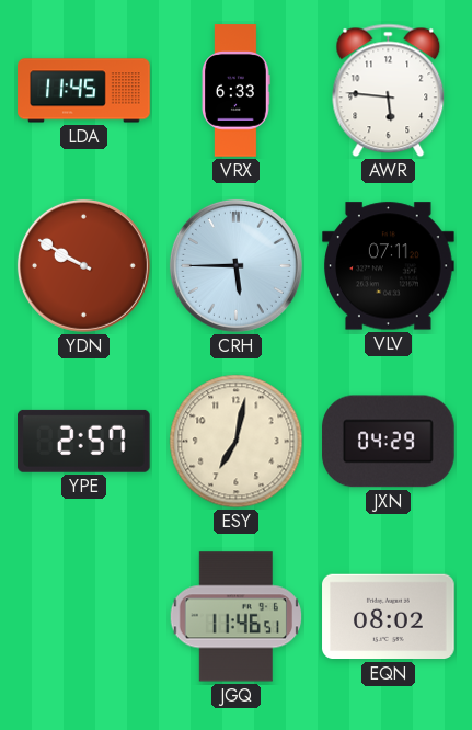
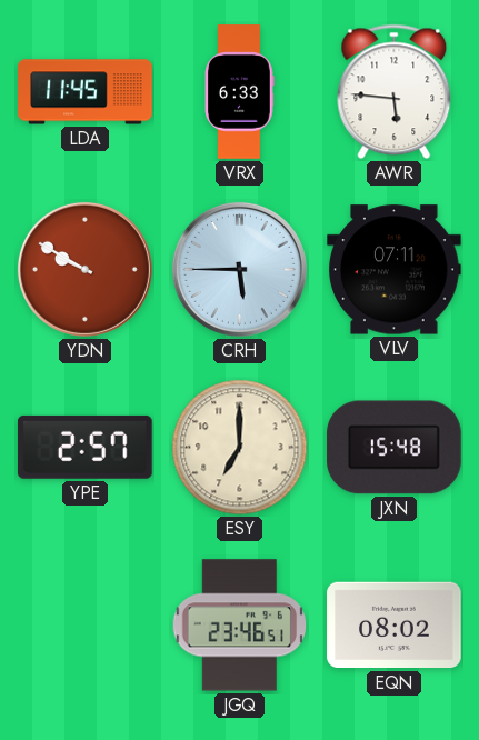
ESY: 7:02 -> 7:00 (240, 448)
JXN: 04:29 -> 15:48 (395, 448)
JGQ: 11:46 -> 23:46 (240, 626)
